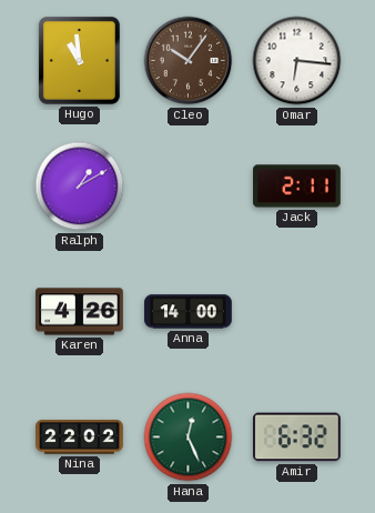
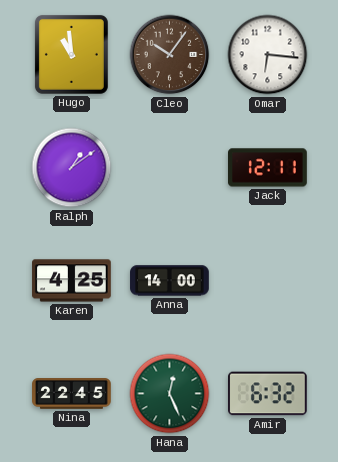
Ralph: 1:10 -> 1:09 (72, 168)
Jack: 2:11 -> 12:11 (268, 168)
Karen: 4:26 -> 4:25 (72, 281)
Nina: 22:02 -> 22:45 (72, 394)
